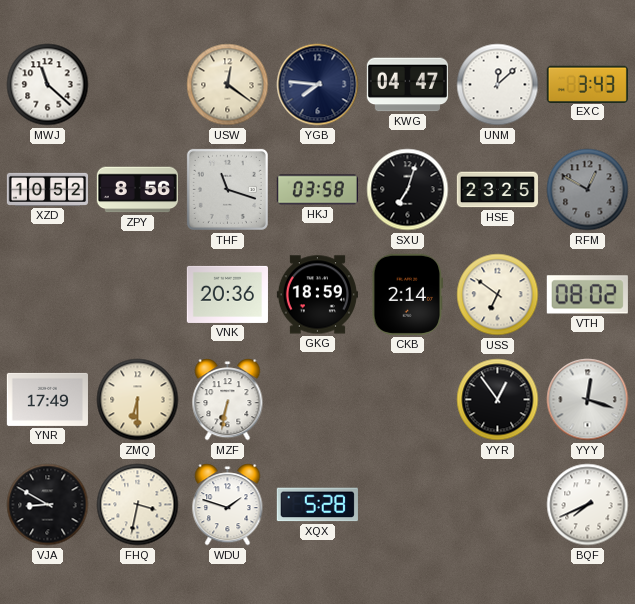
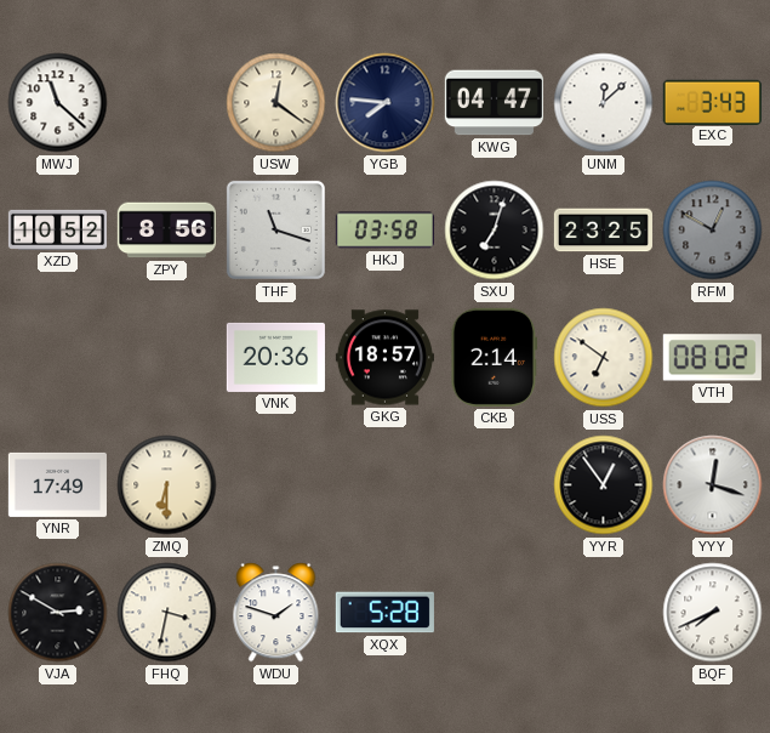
GKG: 18:59 -> 18:57 (384, 358)
MZF: 6:32 -> none (228, 400)
VJA: 8:50 -> 2:50 (58, 613)
